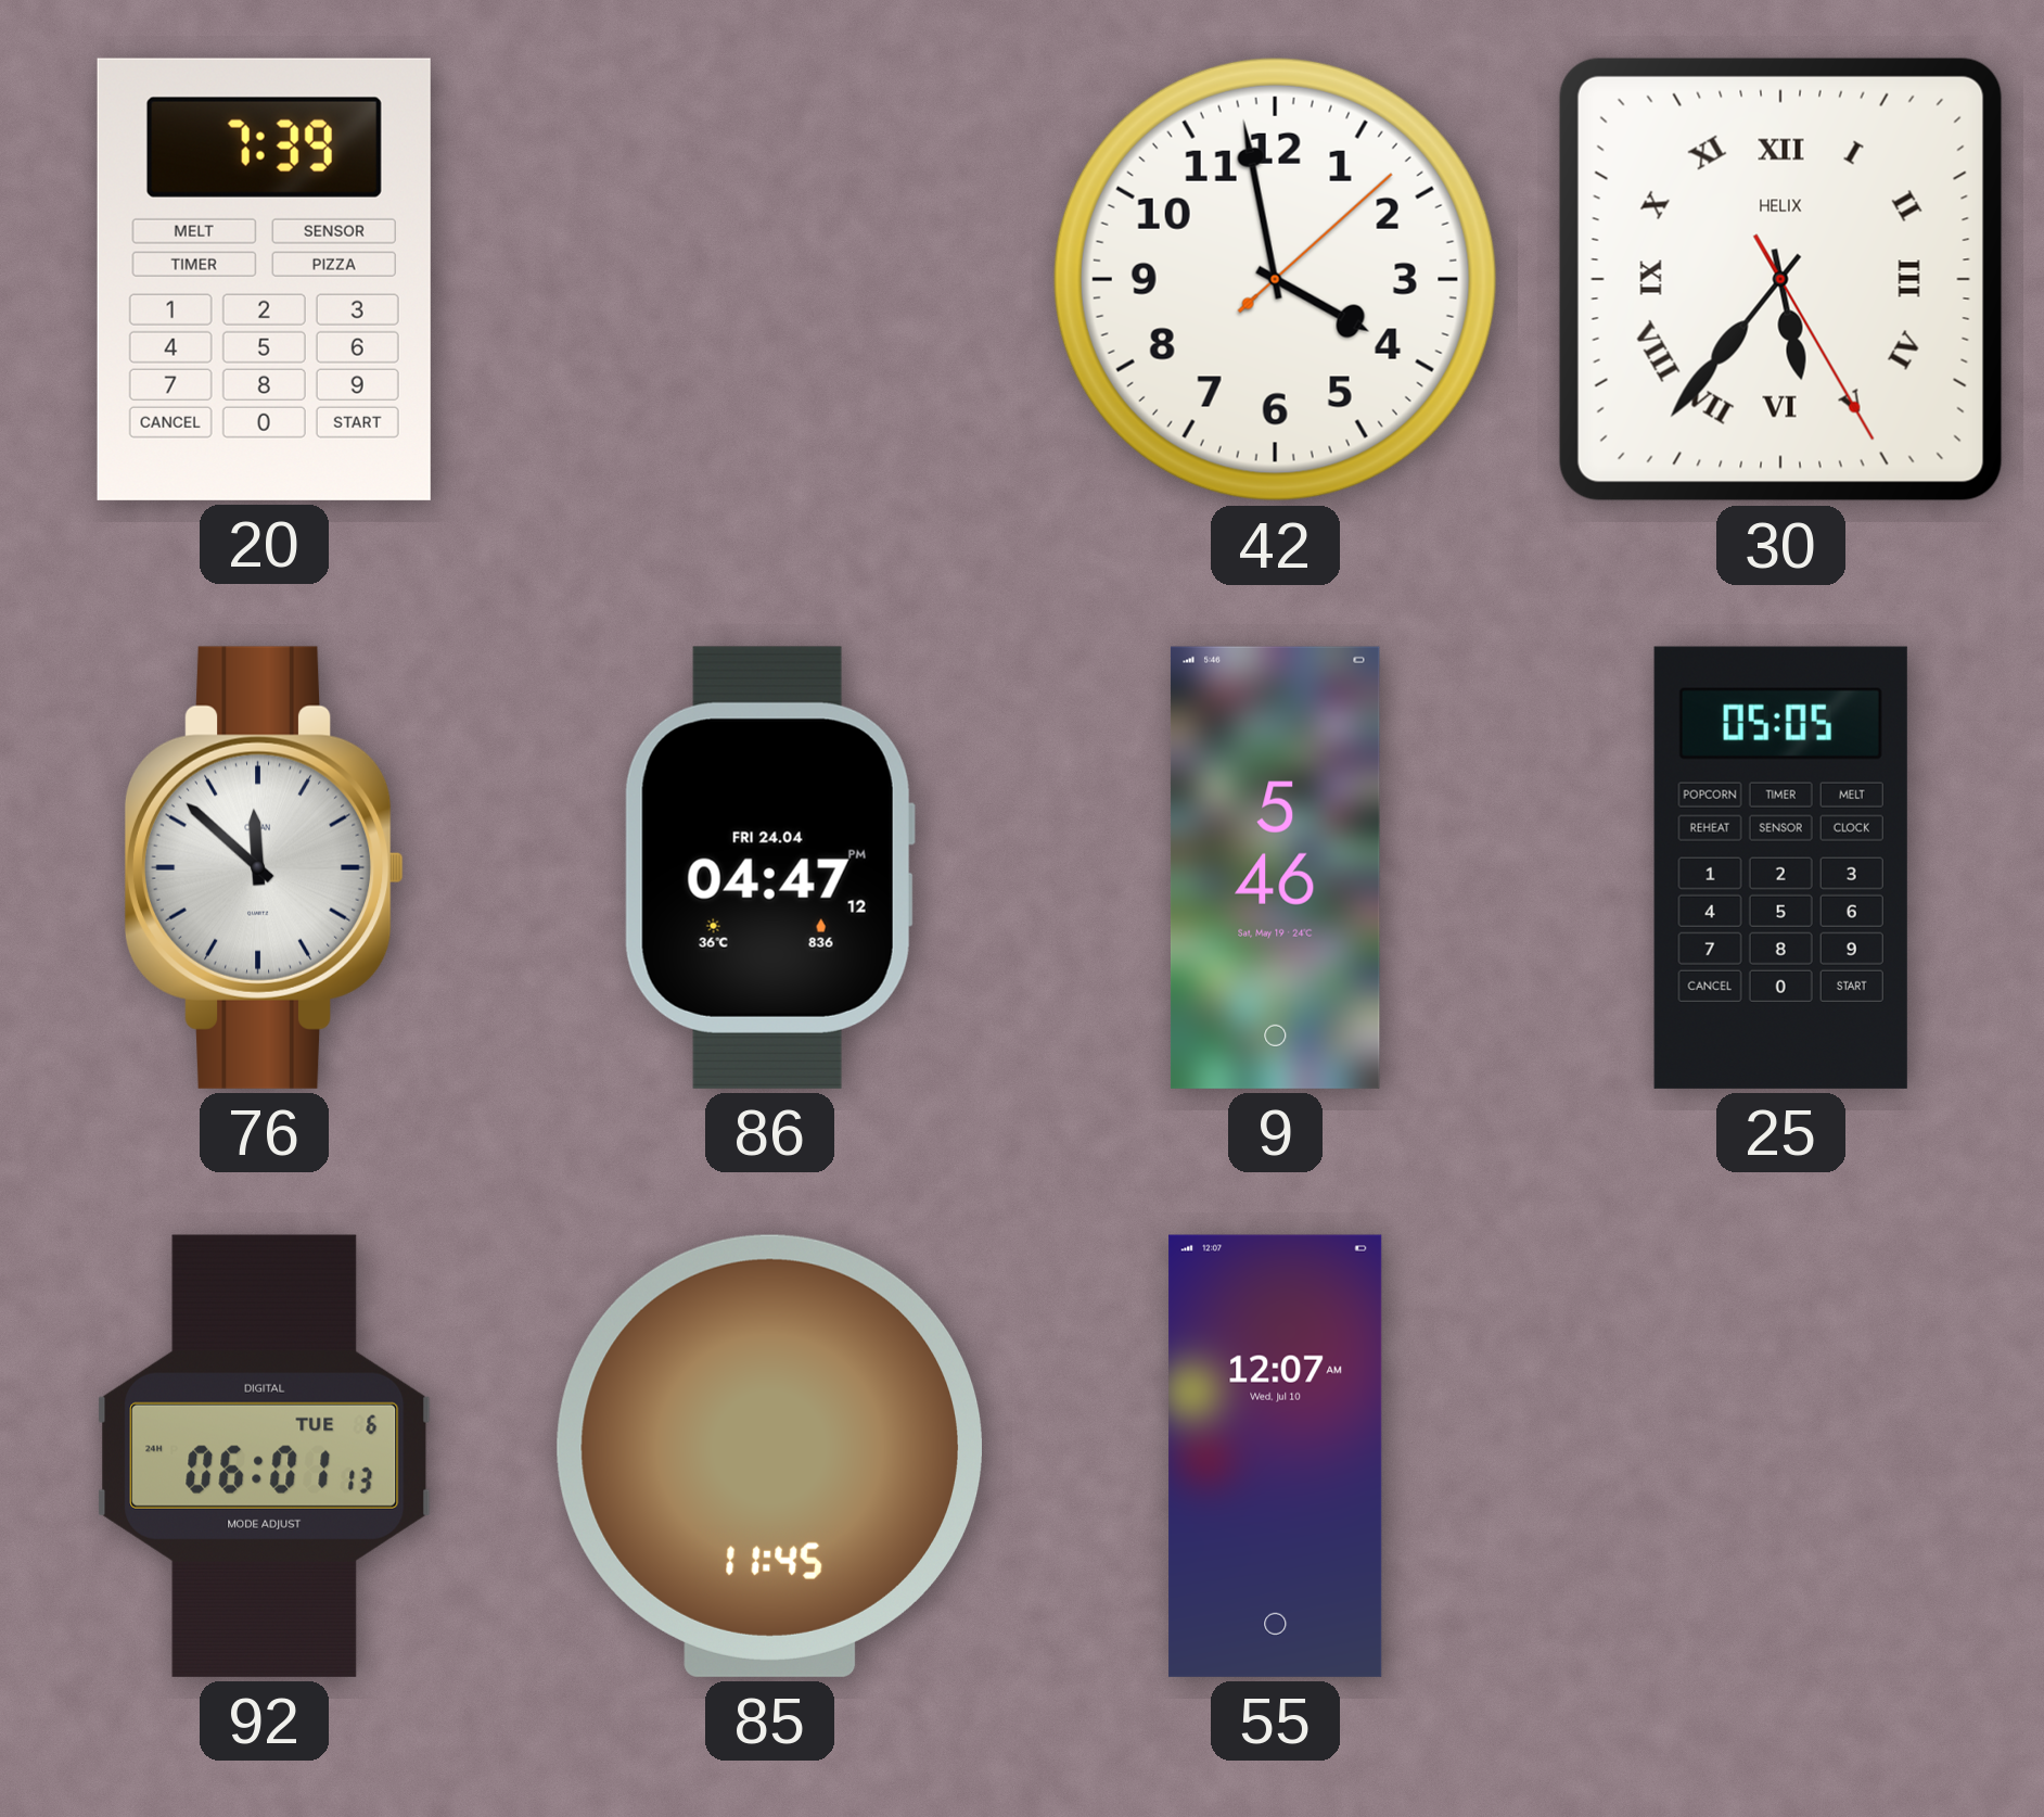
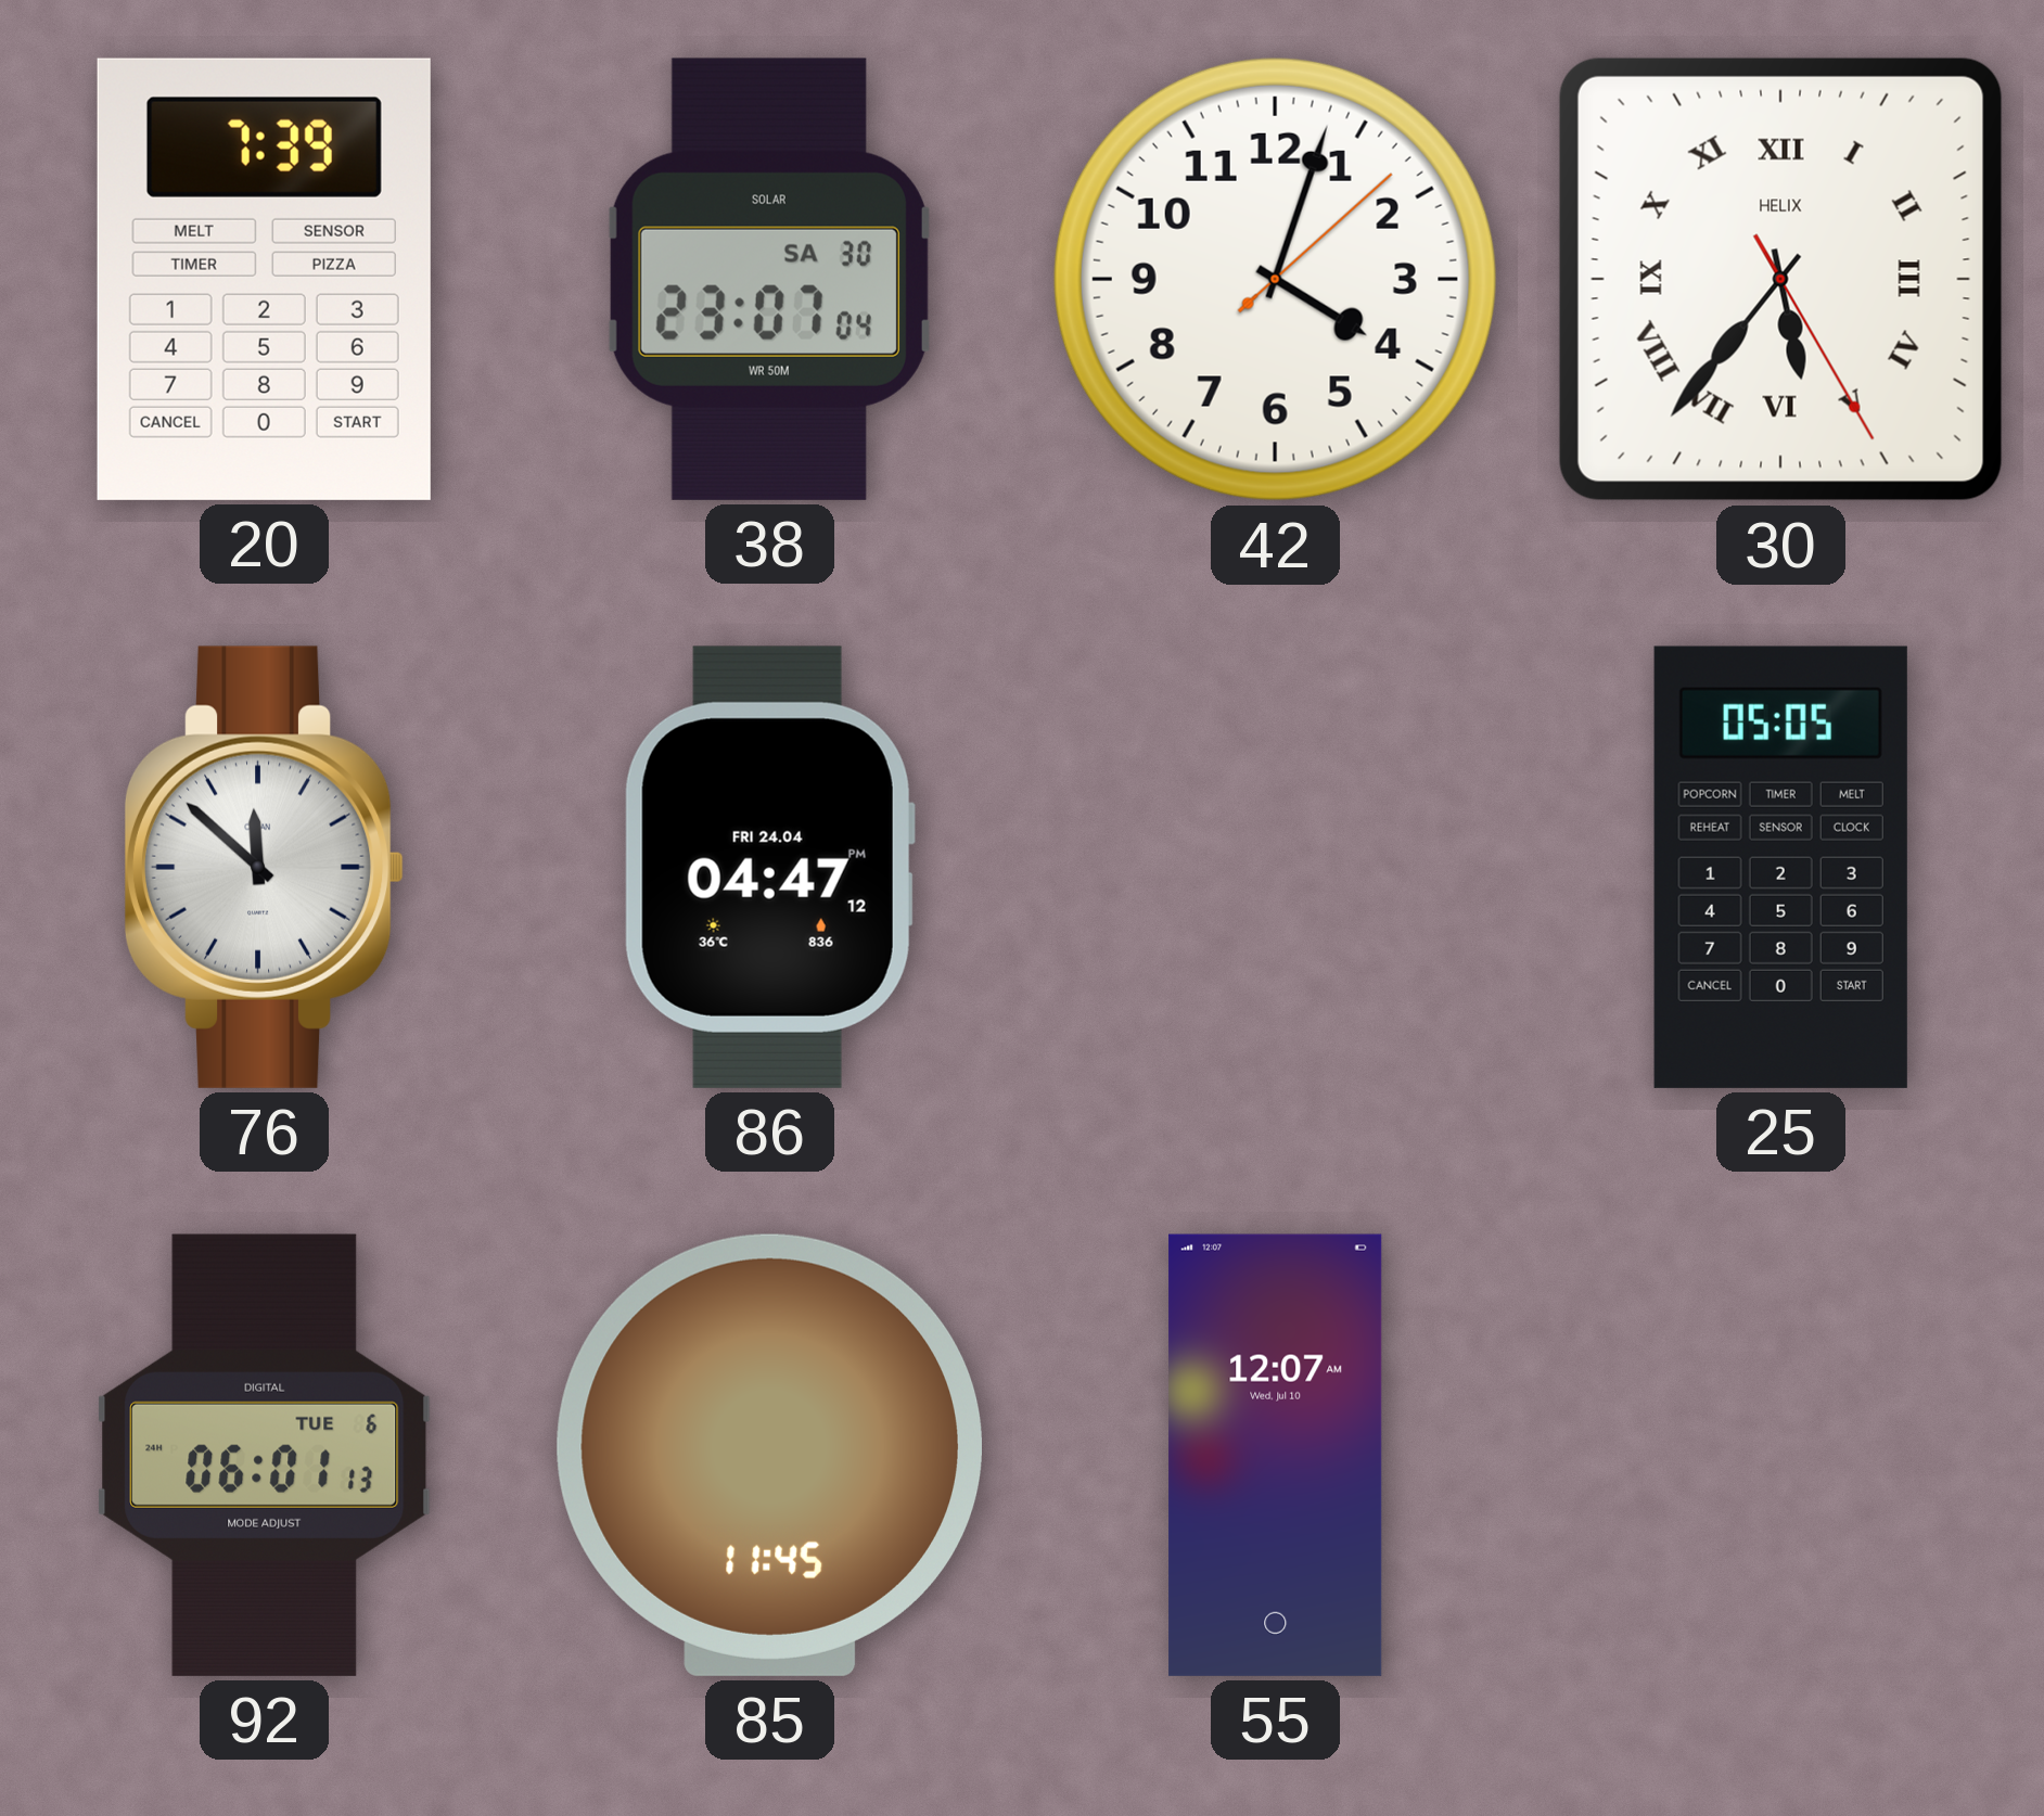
38: none -> 23:07 (769, 279)
42: 3:58 -> 4:03 (1275, 279)
9: 5:46 -> none (1275, 867)
